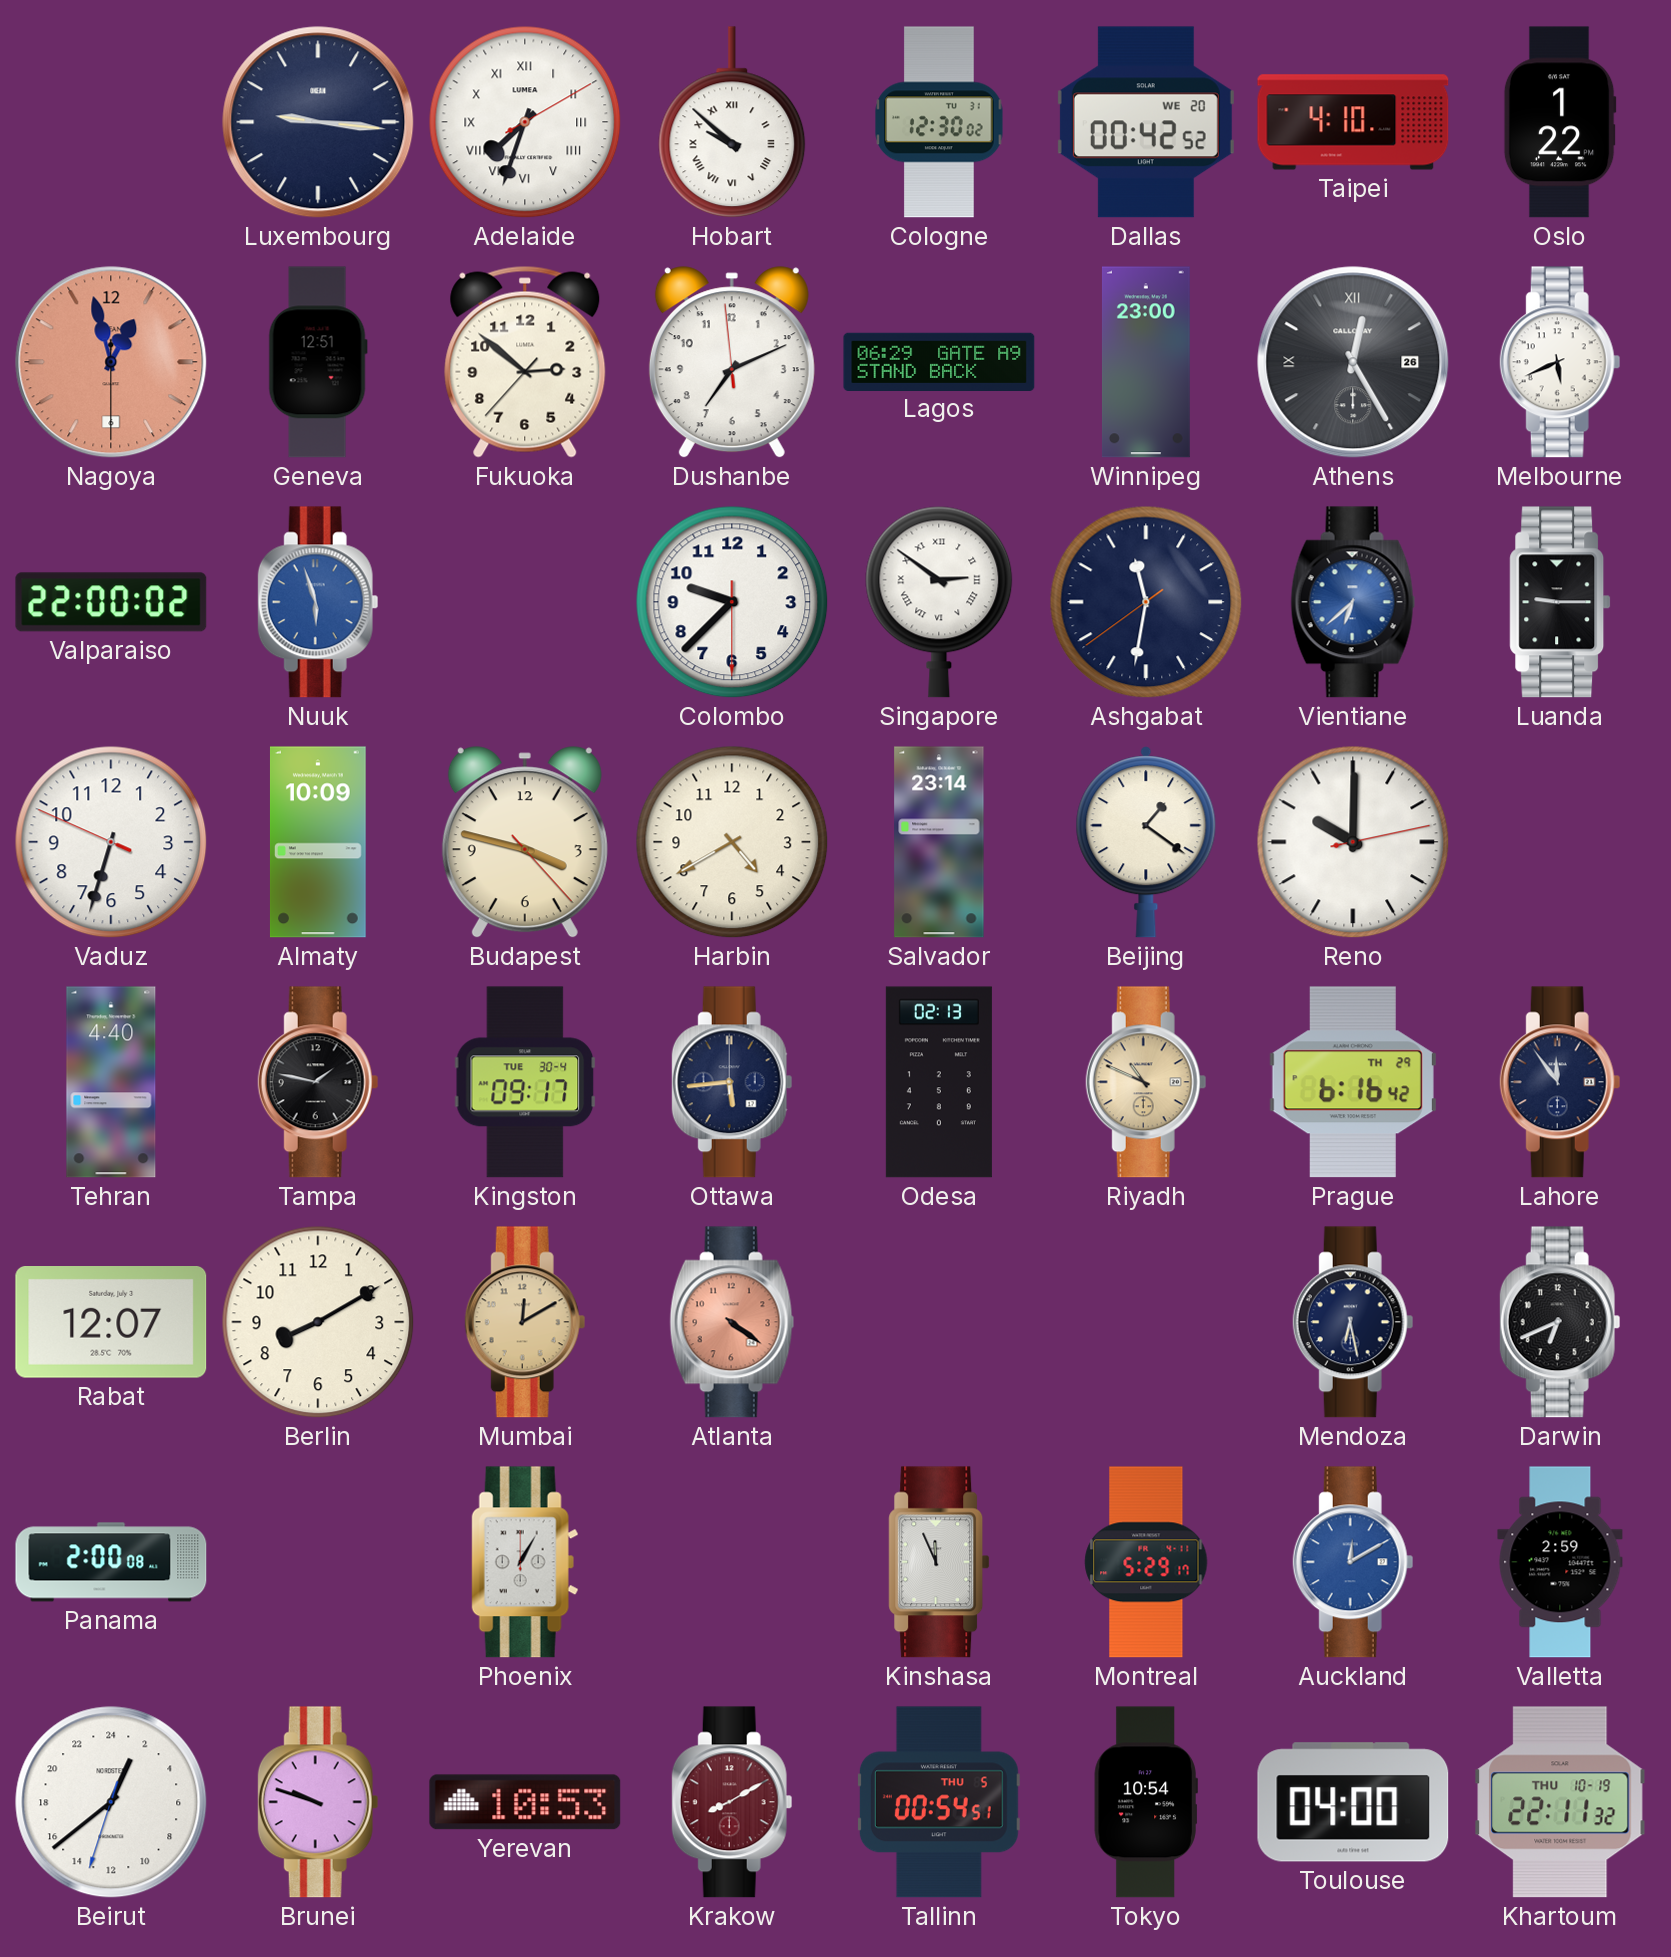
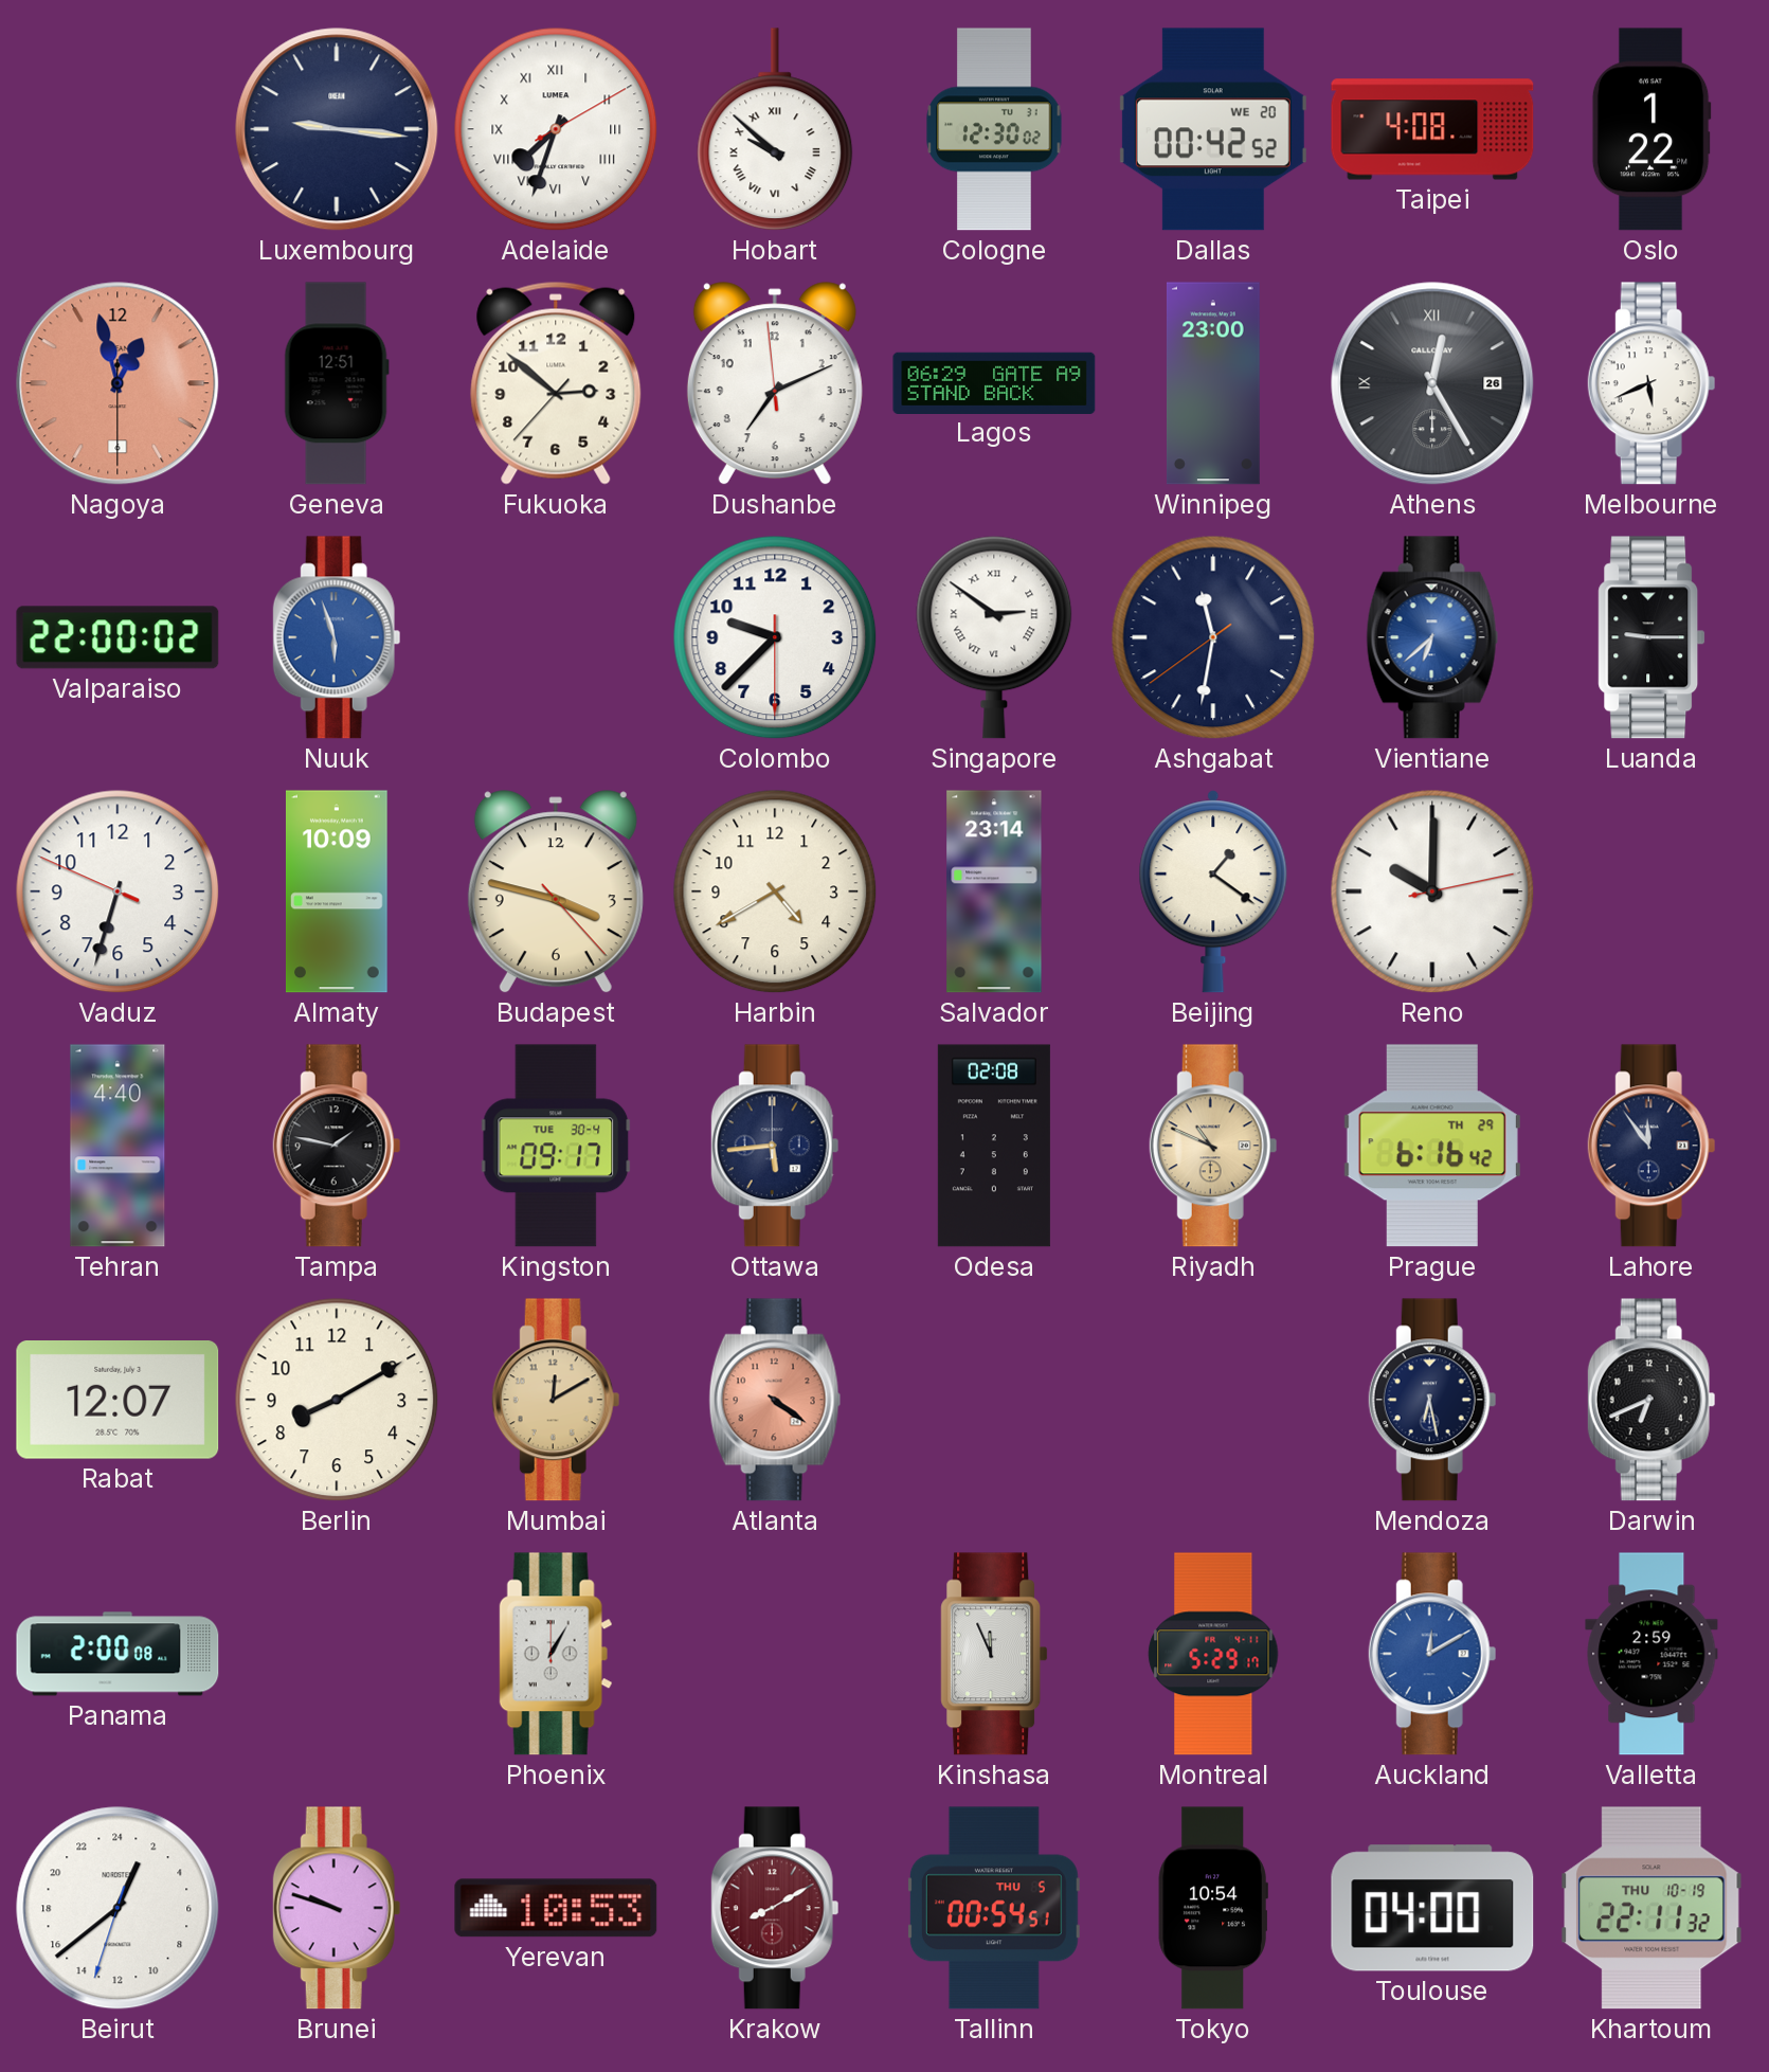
Taipei: 4:10 -> 4:08 (1432, 129)
Odesa: 02:13 -> 02:08 (994, 1146)
